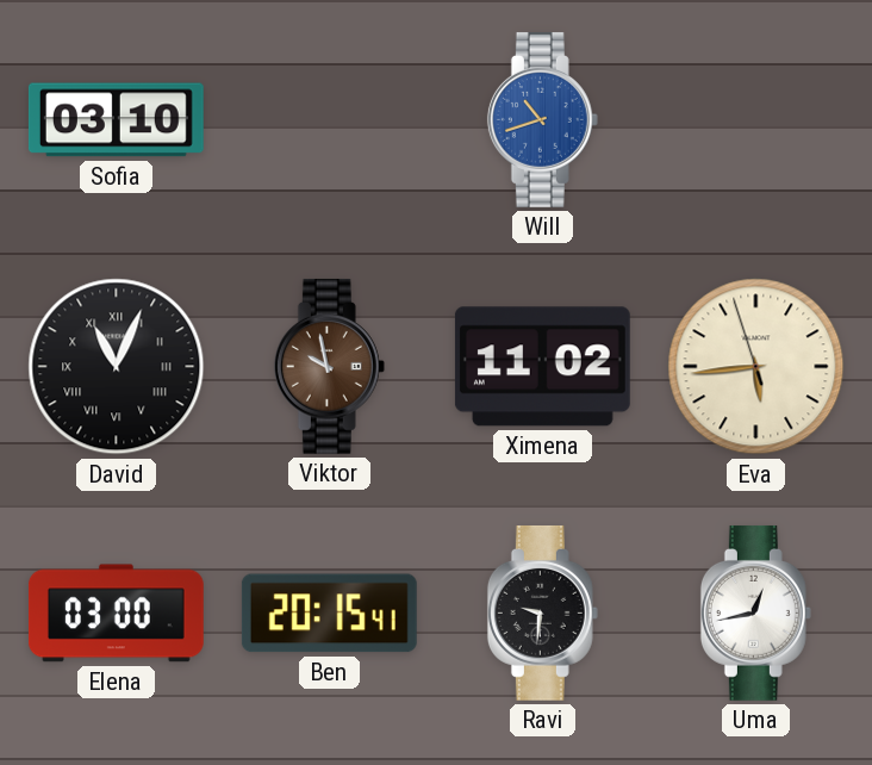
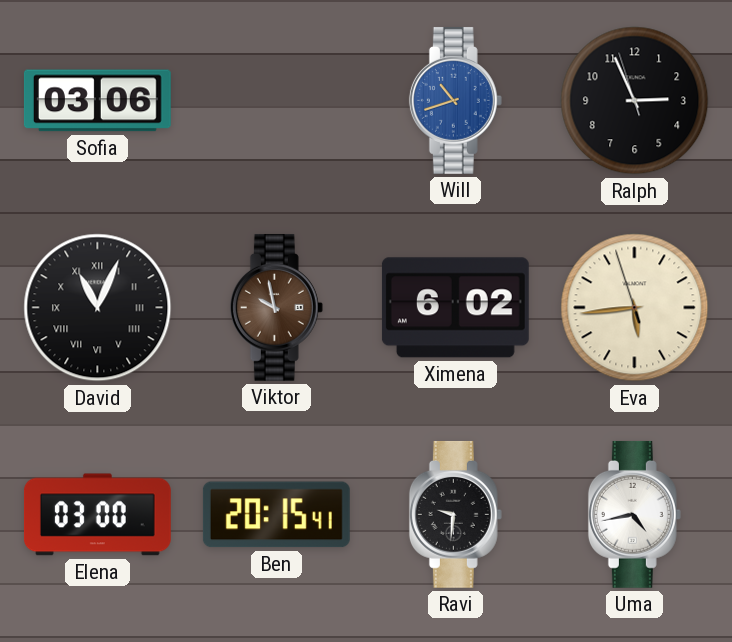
Sofia: 03:10 -> 03:06 (97, 101)
Ralph: none -> 2:55 (635, 101)
Ximena: 11:02 -> 6:02 (455, 308)
Uma: 12:43 -> 4:43 (634, 514)
